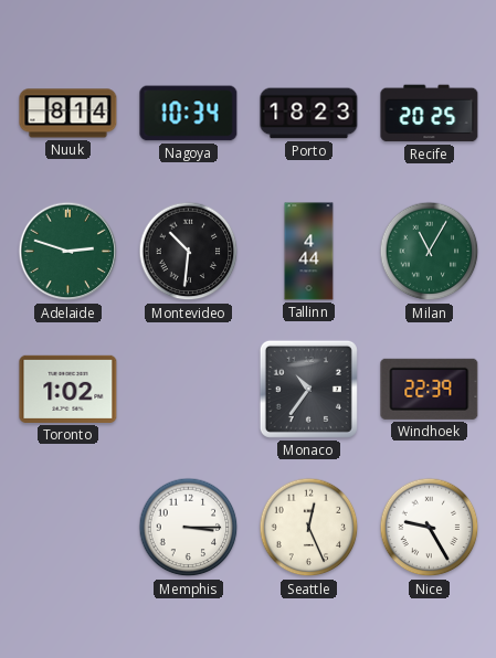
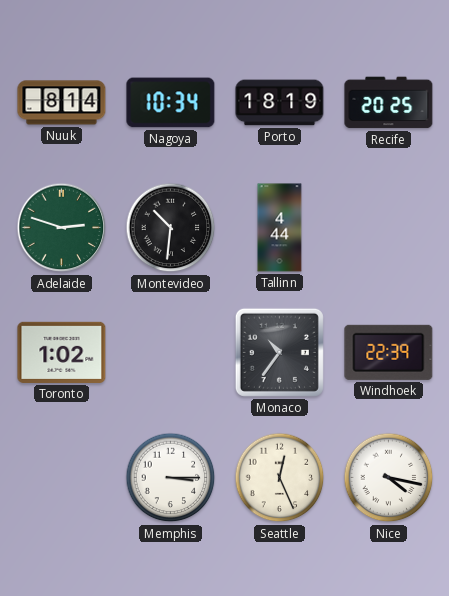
Porto: 18:23 -> 18:19 (280, 103)
Milan: 11:05 -> none (430, 252)
Nice: 9:25 -> 4:17 (389, 478)
